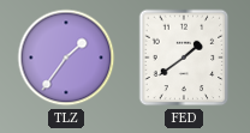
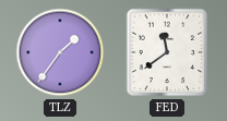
FED: 1:39 -> 11:39 (167, 52)
